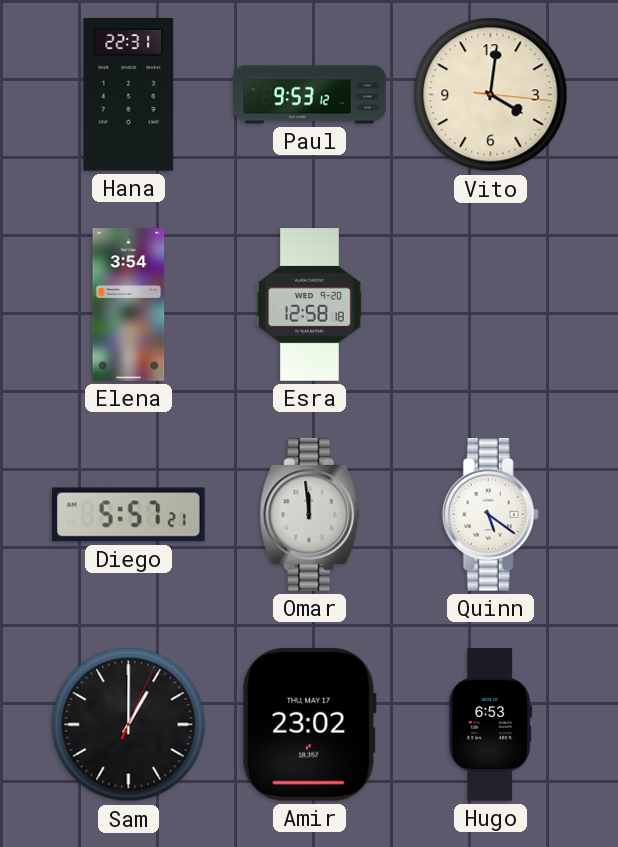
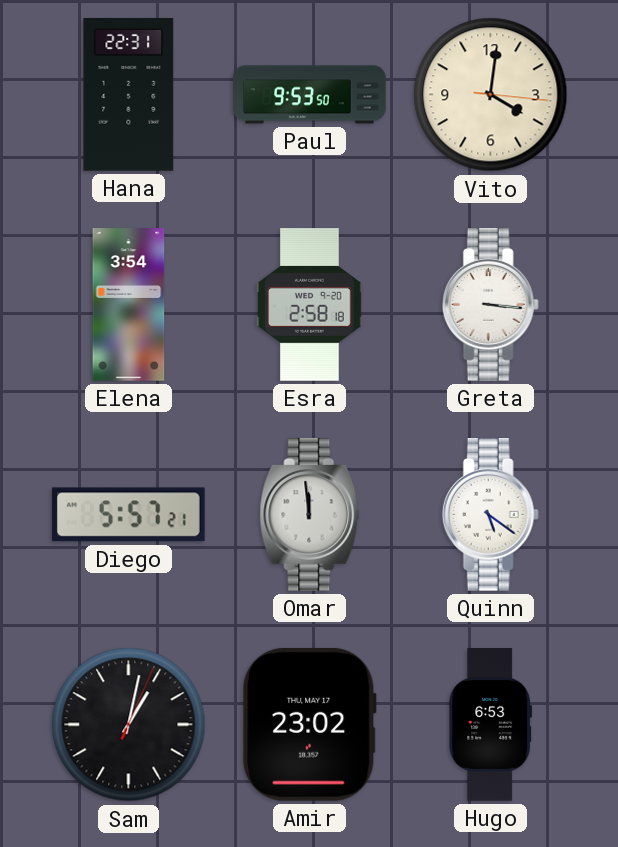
Paul: 9:53:12 -> 9:53:50 (310, 95)
Esra: 12:58 -> 2:58 (310, 305)
Greta: none -> 3:16 (490, 305)
Sam: 1:00 -> 1:02 (129, 725)
